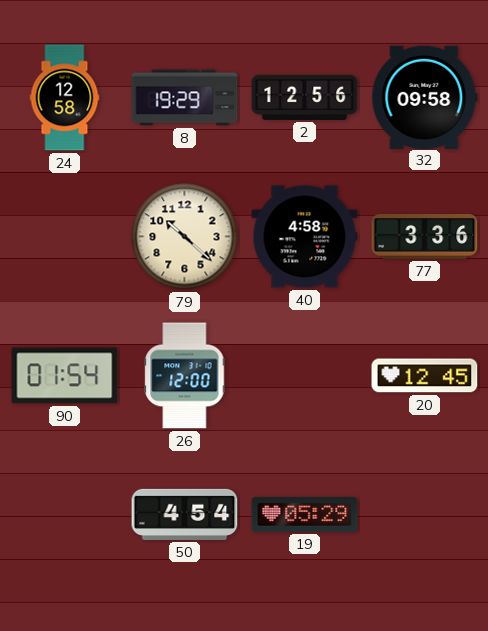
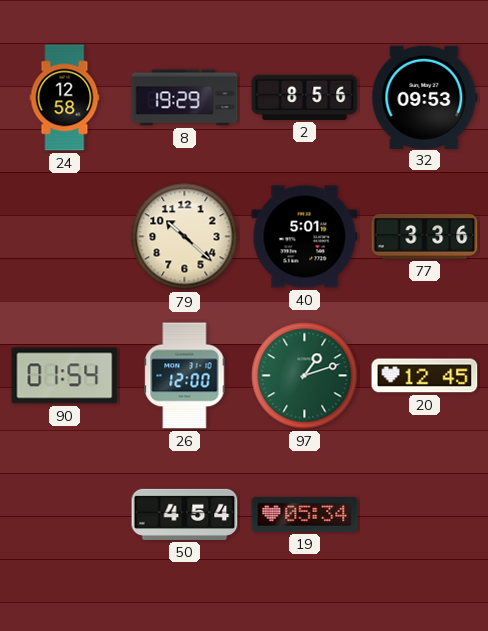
2: 12:56 -> 8:56 (305, 97)
32: 09:58 -> 09:53 (425, 97)
40: 4:58 -> 5:01 (305, 237)
97: none -> 1:12 (305, 376)
19: 05:29 -> 05:34 (305, 514)
